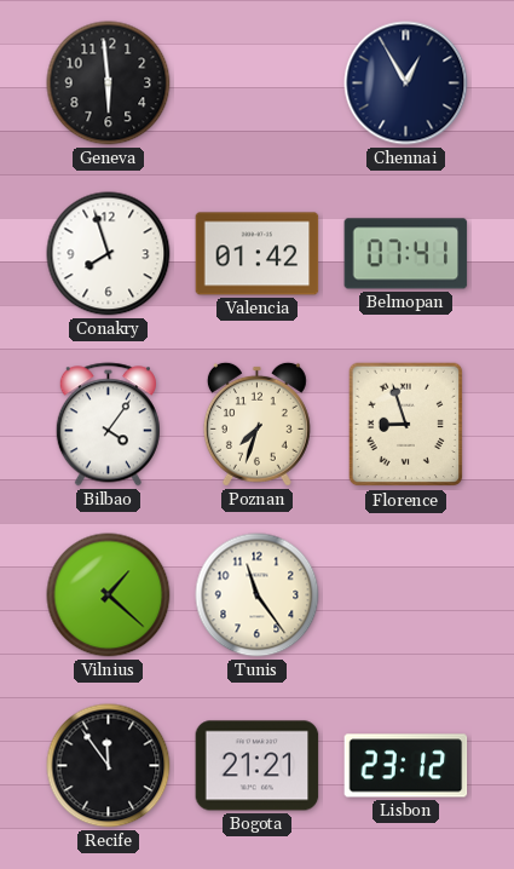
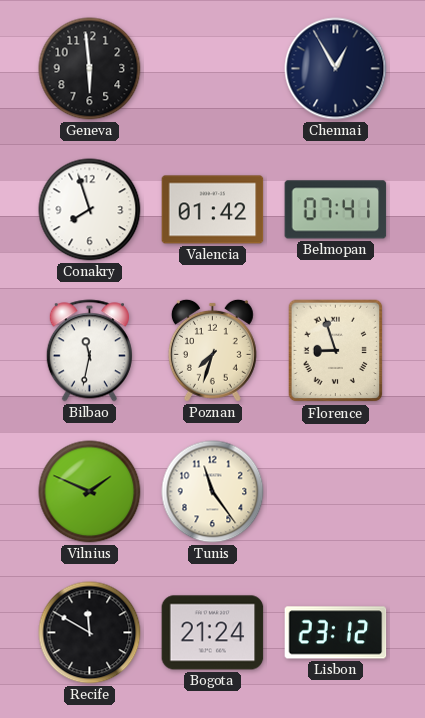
Bilbao: 4:06 -> 11:32 (89, 351)
Vilnius: 1:22 -> 1:49 (90, 492)
Recife: 11:54 -> 11:50 (90, 633)
Bogota: 21:21 -> 21:24 (213, 633)
